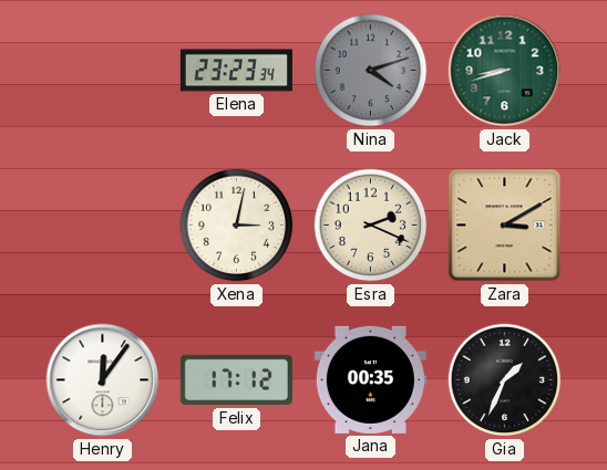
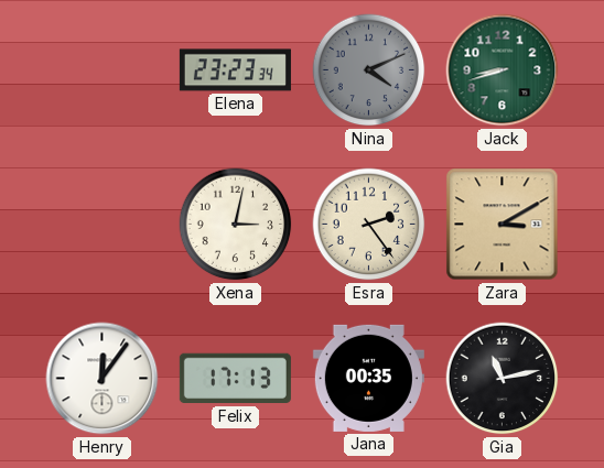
Nina: 4:12 -> 4:11 (369, 70)
Esra: 2:19 -> 2:24 (369, 225)
Felix: 17:12 -> 17:13 (235, 379)
Gia: 1:34 -> 11:13 (503, 379)
